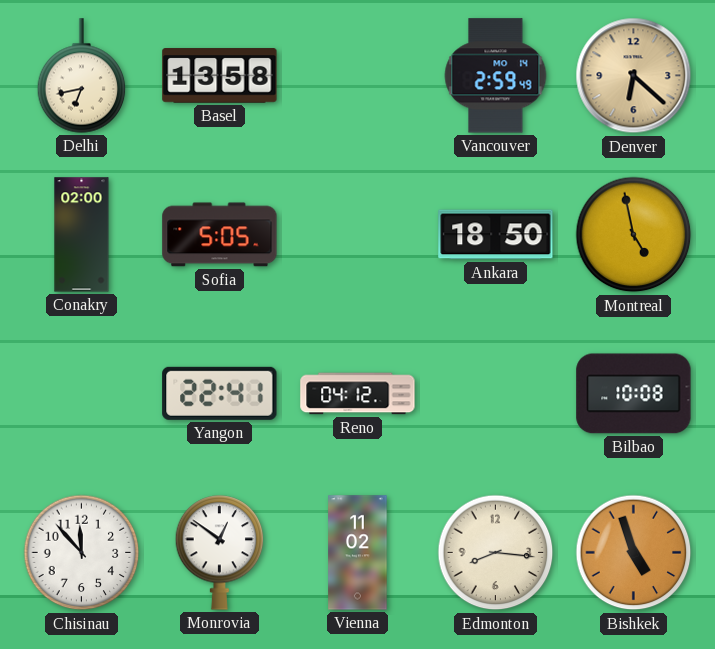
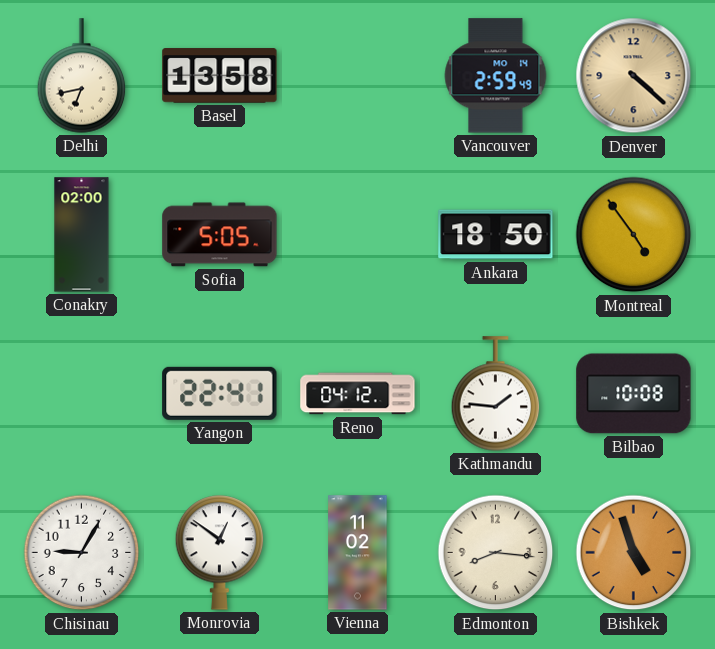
Denver: 6:22 -> 4:22 (634, 76)
Montreal: 4:58 -> 4:54 (634, 235)
Kathmandu: none -> 1:46 (496, 394)
Chisinau: 11:53 -> 9:05 (82, 553)
